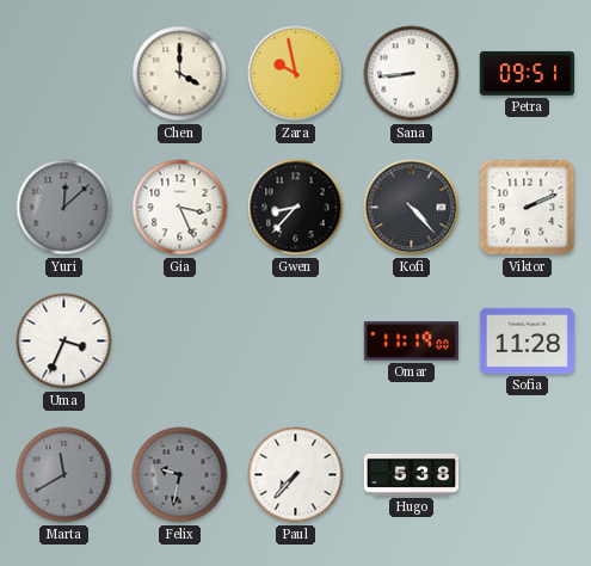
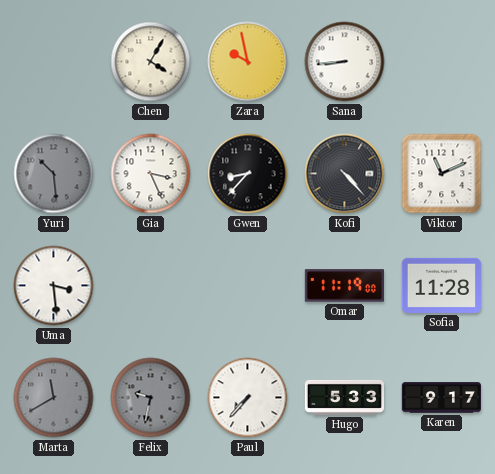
Chen: 4:00 -> 4:05 (151, 62)
Petra: 09:51 -> none (527, 73)
Yuri: 12:08 -> 10:29 (54, 174)
Viktor: 2:11 -> 11:11 (442, 174)
Uma: 3:34 -> 3:29 (54, 286)
Hugo: 5:38 -> 5:33 (344, 397)
Karen: none -> 9:17 (441, 398)
